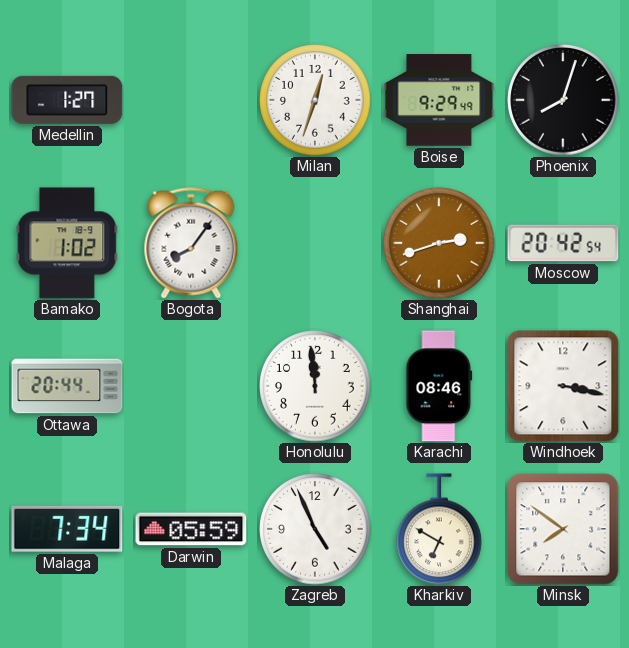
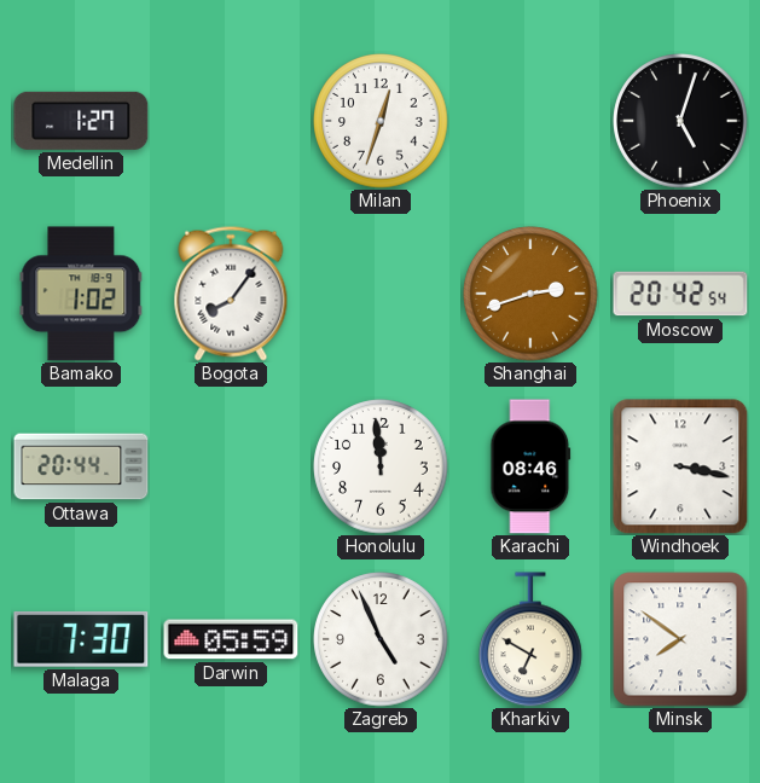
Boise: 9:29 -> none (439, 100)
Phoenix: 8:03 -> 5:03 (680, 121)
Malaga: 7:34 -> 7:30 (81, 639)
